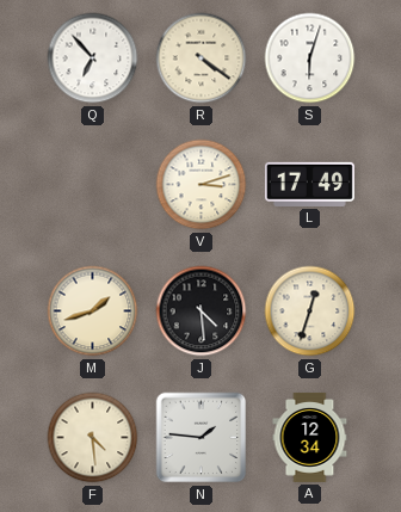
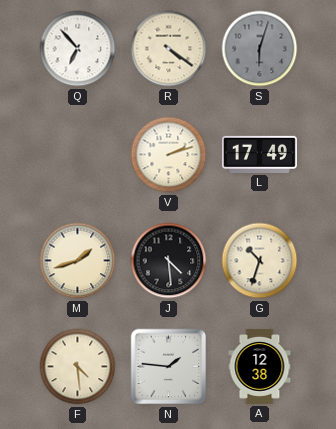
S dial: white -> grey (260, 49)
V: 3:12 -> 2:12 (169, 155)
G: 12:33 -> 10:33 (260, 261)
A: 12:34 -> 12:38 (260, 366)
